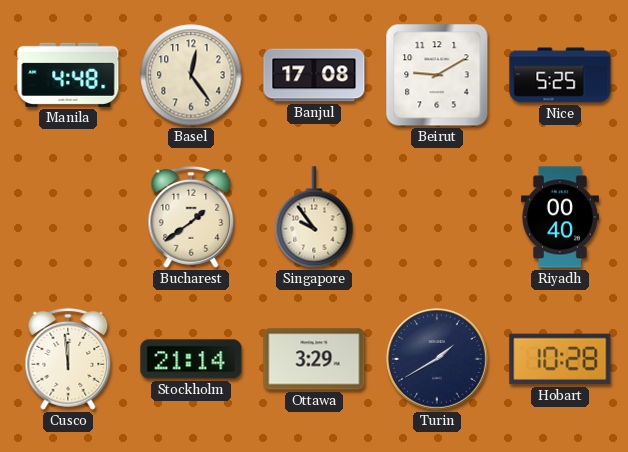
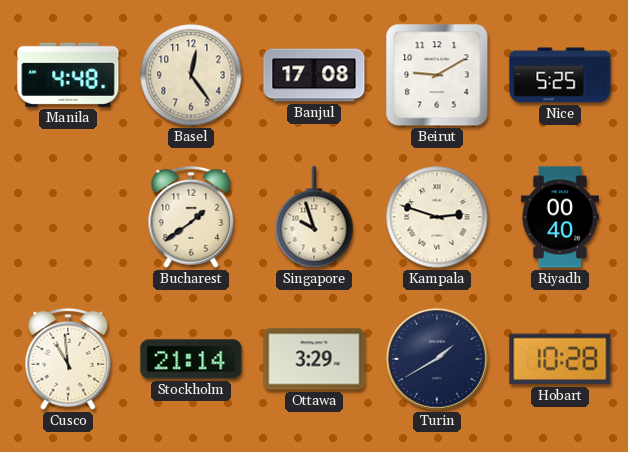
Singapore: 9:54 -> 9:57 (314, 217)
Kampala: none -> 2:48 (437, 217)
Cusco: 11:59 -> 10:59 (68, 359)
